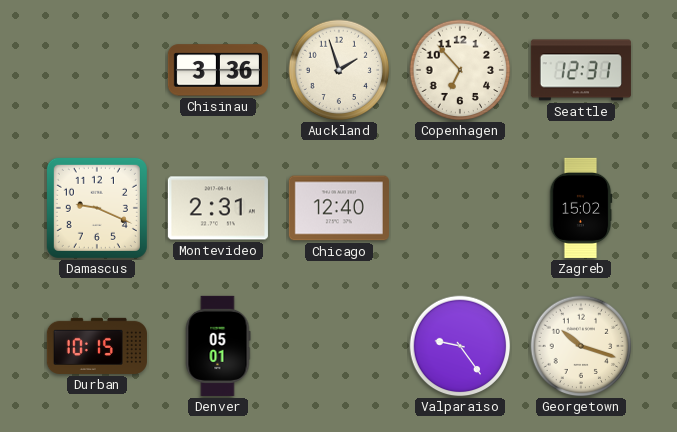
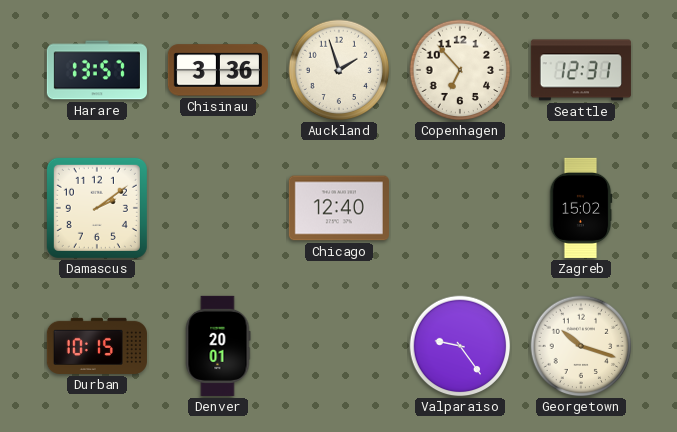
Harare: none -> 13:57 (97, 70)
Damascus: 9:19 -> 2:09 (97, 208)
Montevideo: 2:31 -> none (218, 208)
Denver: 05:01 -> 20:01 (218, 346)
